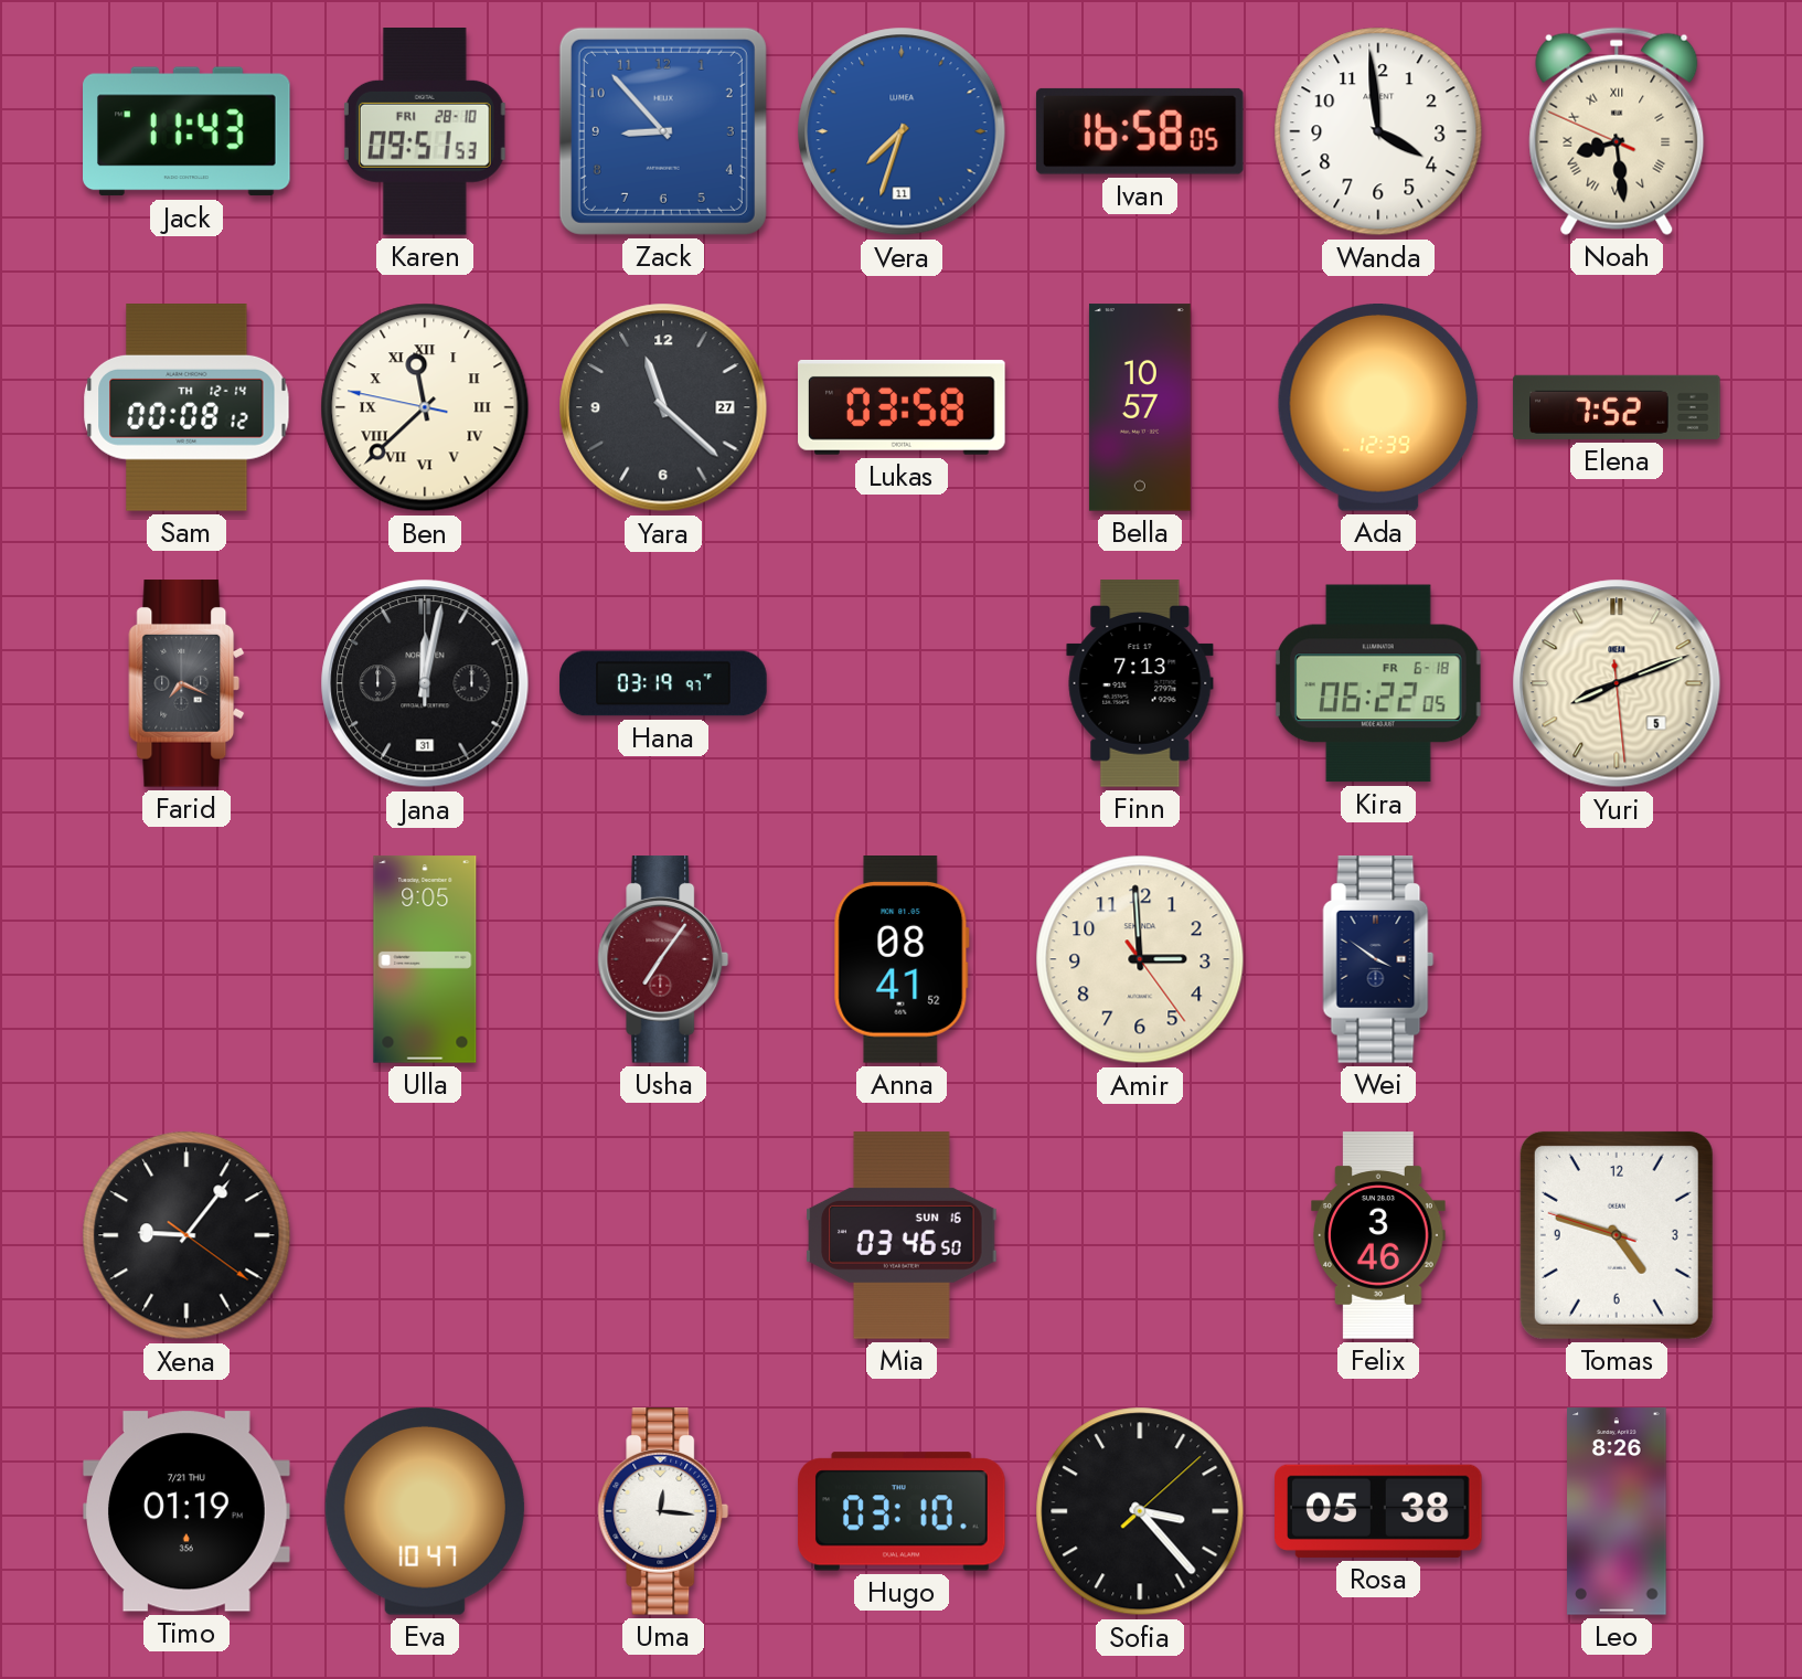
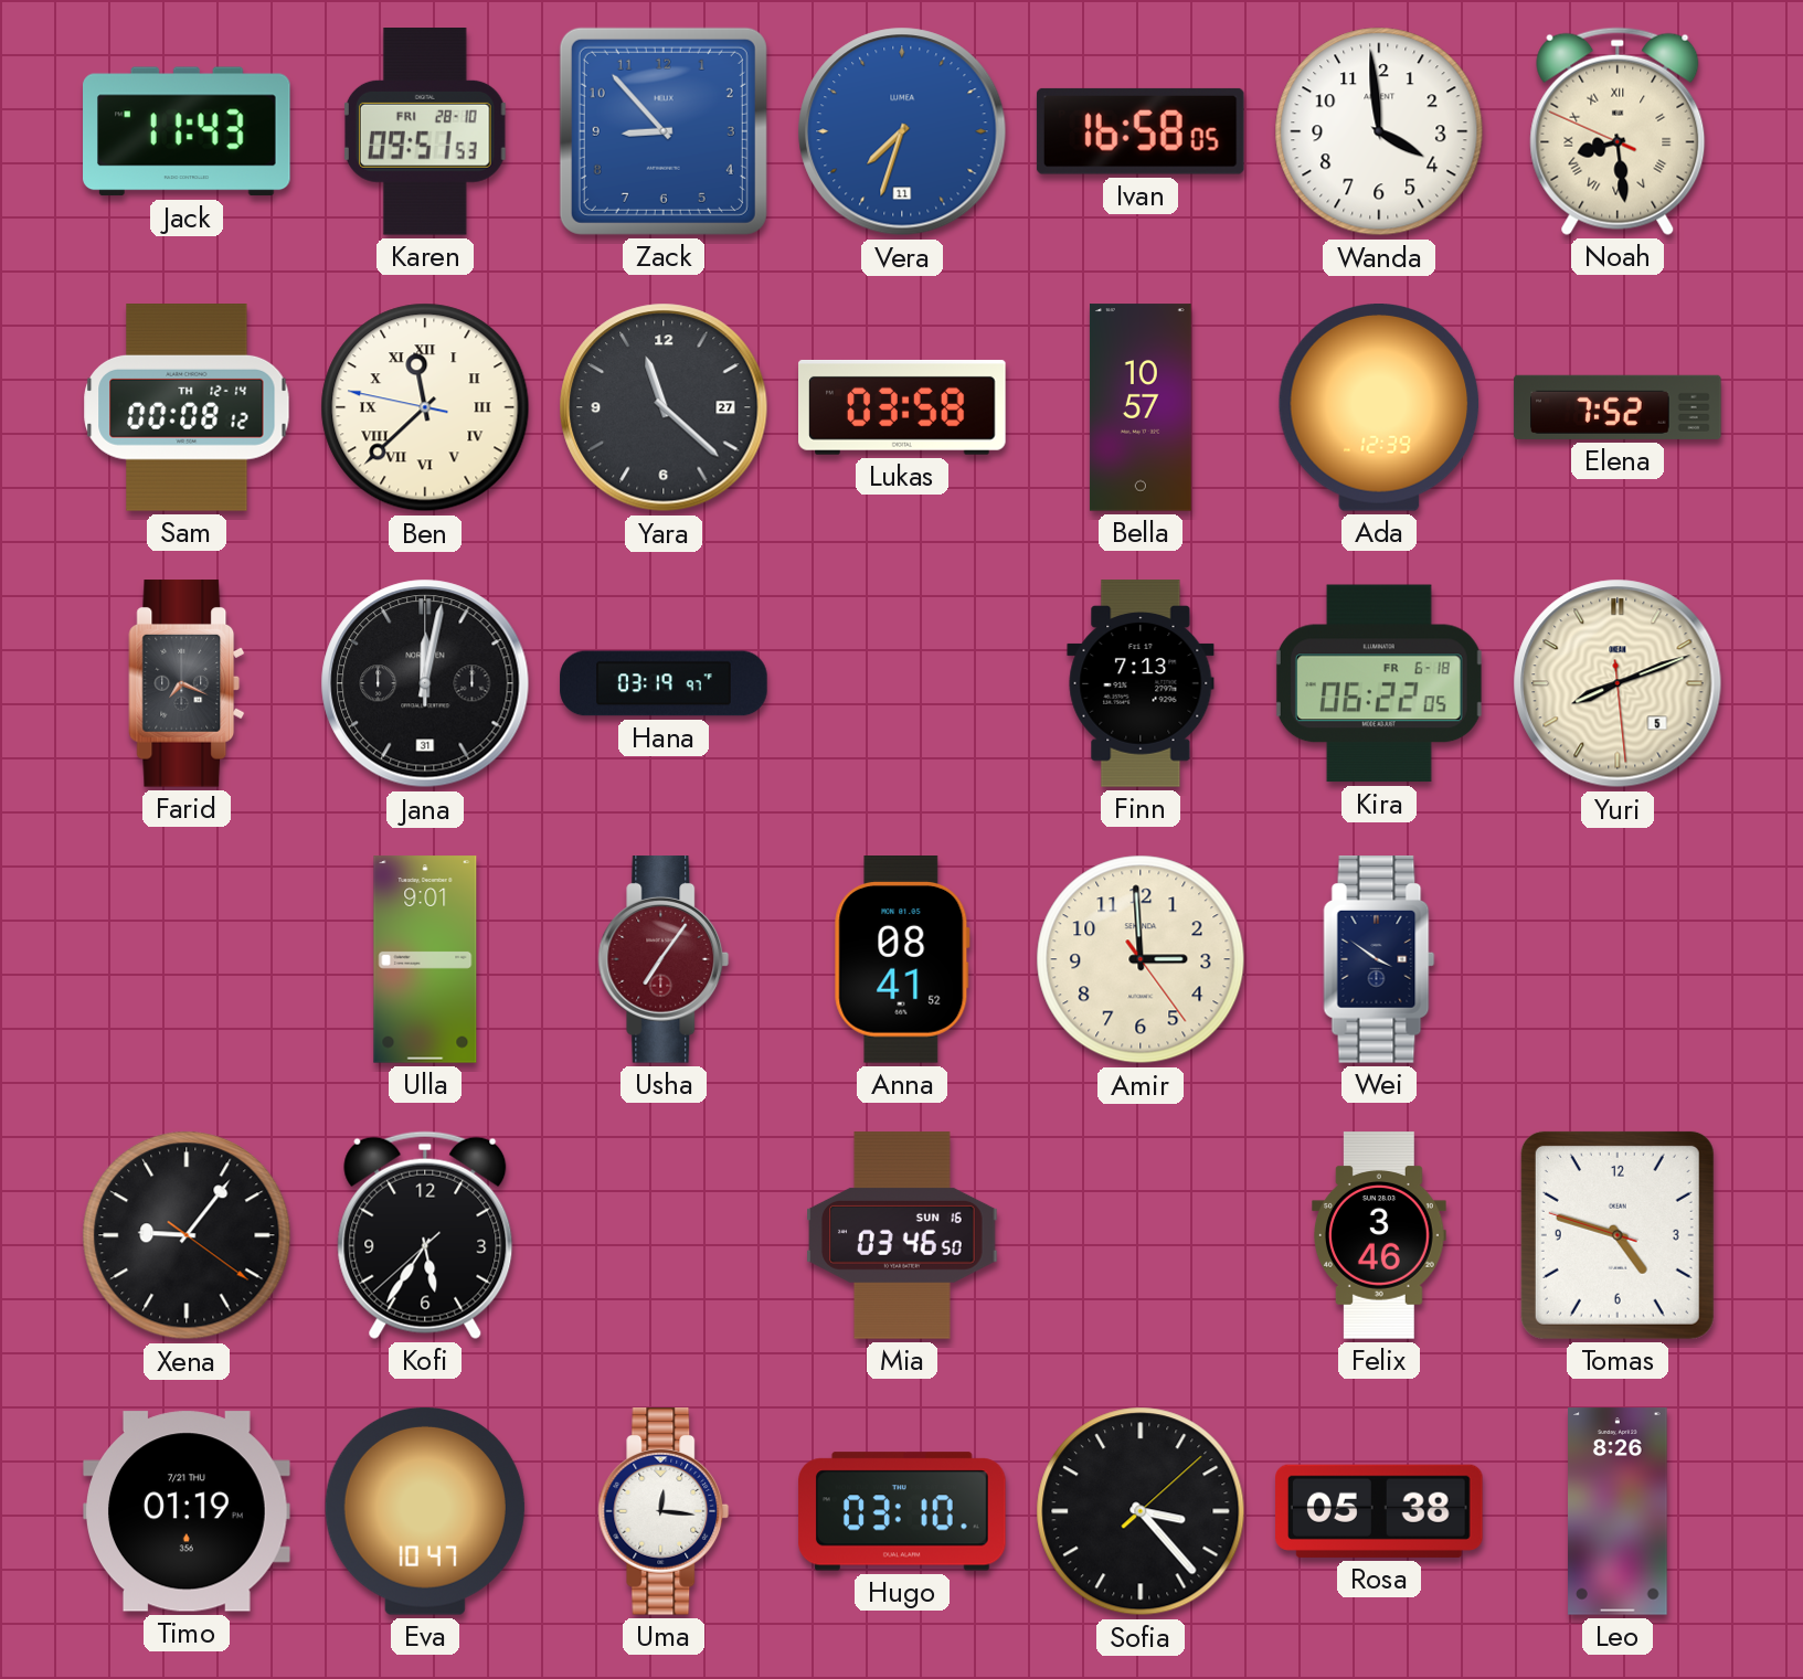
Ulla: 9:05 -> 9:01 (425, 959)
Kofi: none -> 5:35 (425, 1235)
